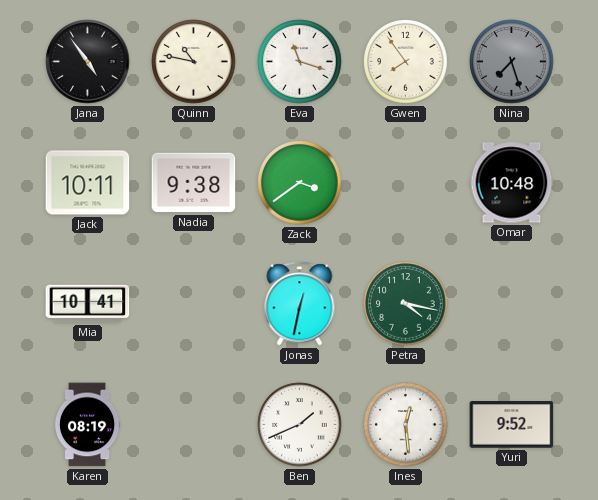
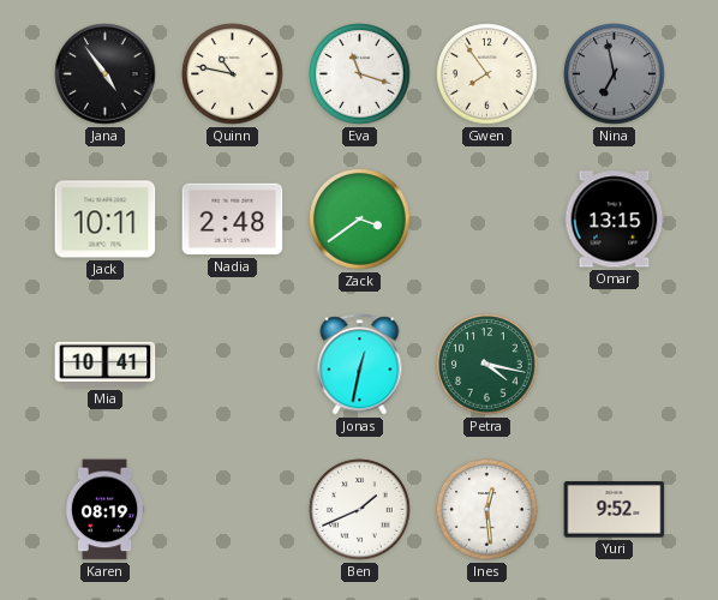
Nina: 7:27 -> 6:58 (615, 74)
Nadia: 9:38 -> 2:48 (233, 220)
Omar: 10:48 -> 13:15 (615, 220)
